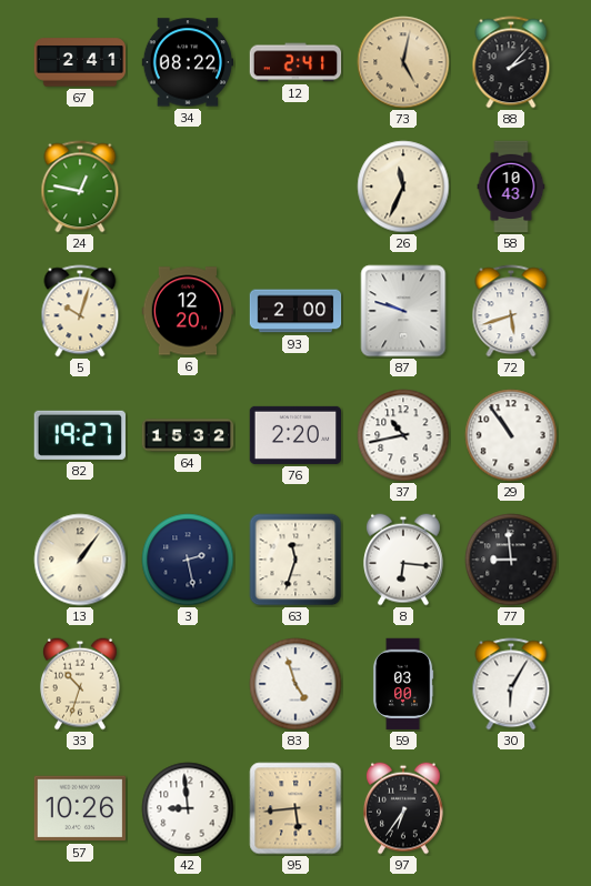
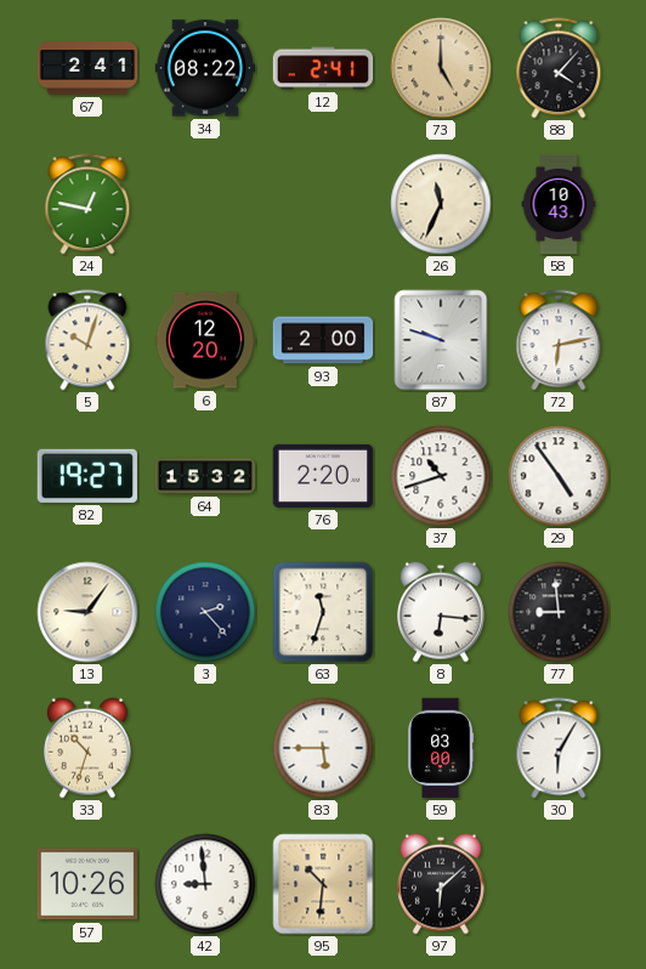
73: 5:02 -> 5:00 (441, 68)
88: 2:07 -> 4:07 (559, 68)
72: 5:42 -> 6:13 (559, 340)
37: 10:43 -> 10:42 (441, 476)
29: 10:54 -> 4:54 (559, 476)
13: 1:06 -> 9:06 (87, 612)
3: 2:28 -> 2:23 (205, 612)
83: 4:57 -> 5:45 (323, 748)
95: 5:44 -> 10:31 (323, 884)
97: 6:36 -> 6:08 (442, 884)
